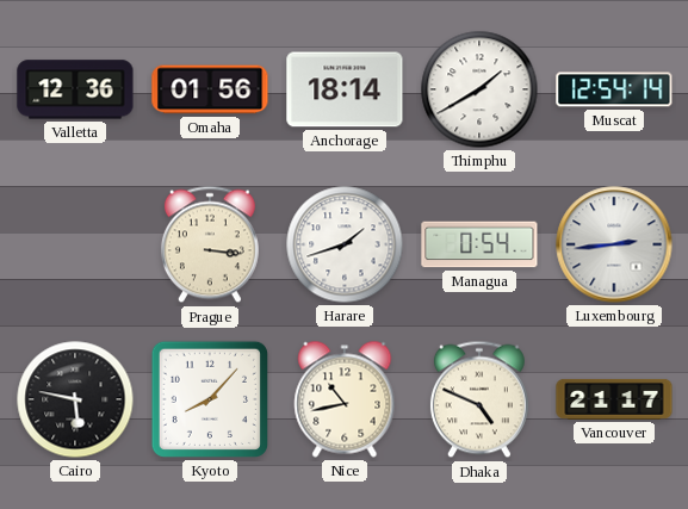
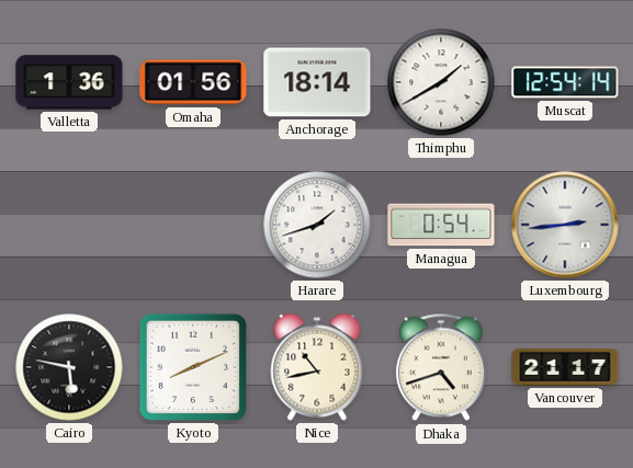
Valletta: 12:36 -> 1:36 (69, 82)
Prague: 3:16 -> none (210, 244)
Kyoto: 8:07 -> 8:11 (193, 367)
Dhaka: 4:49 -> 4:42 (441, 367)
